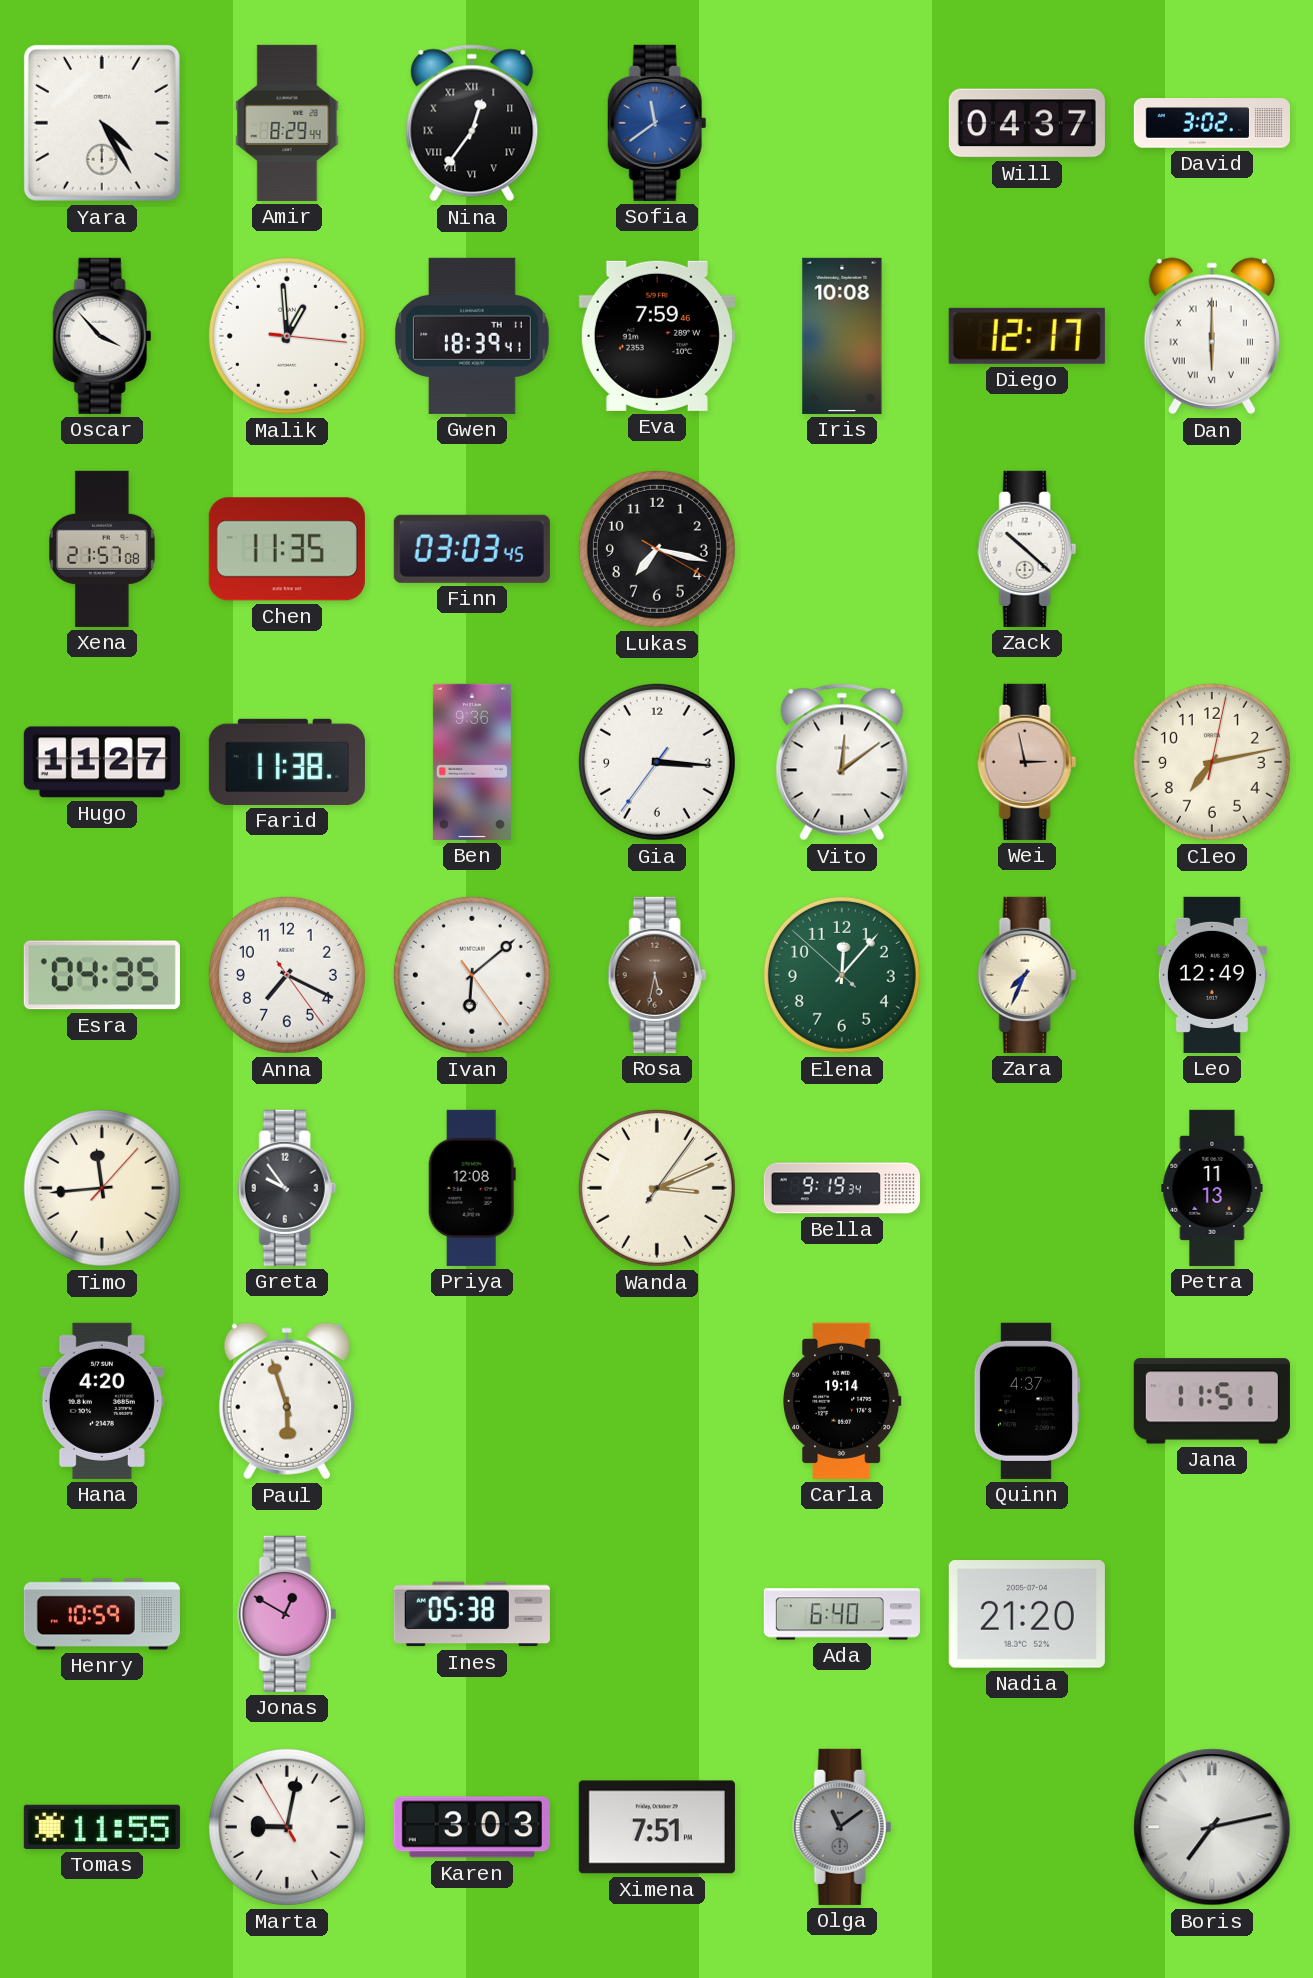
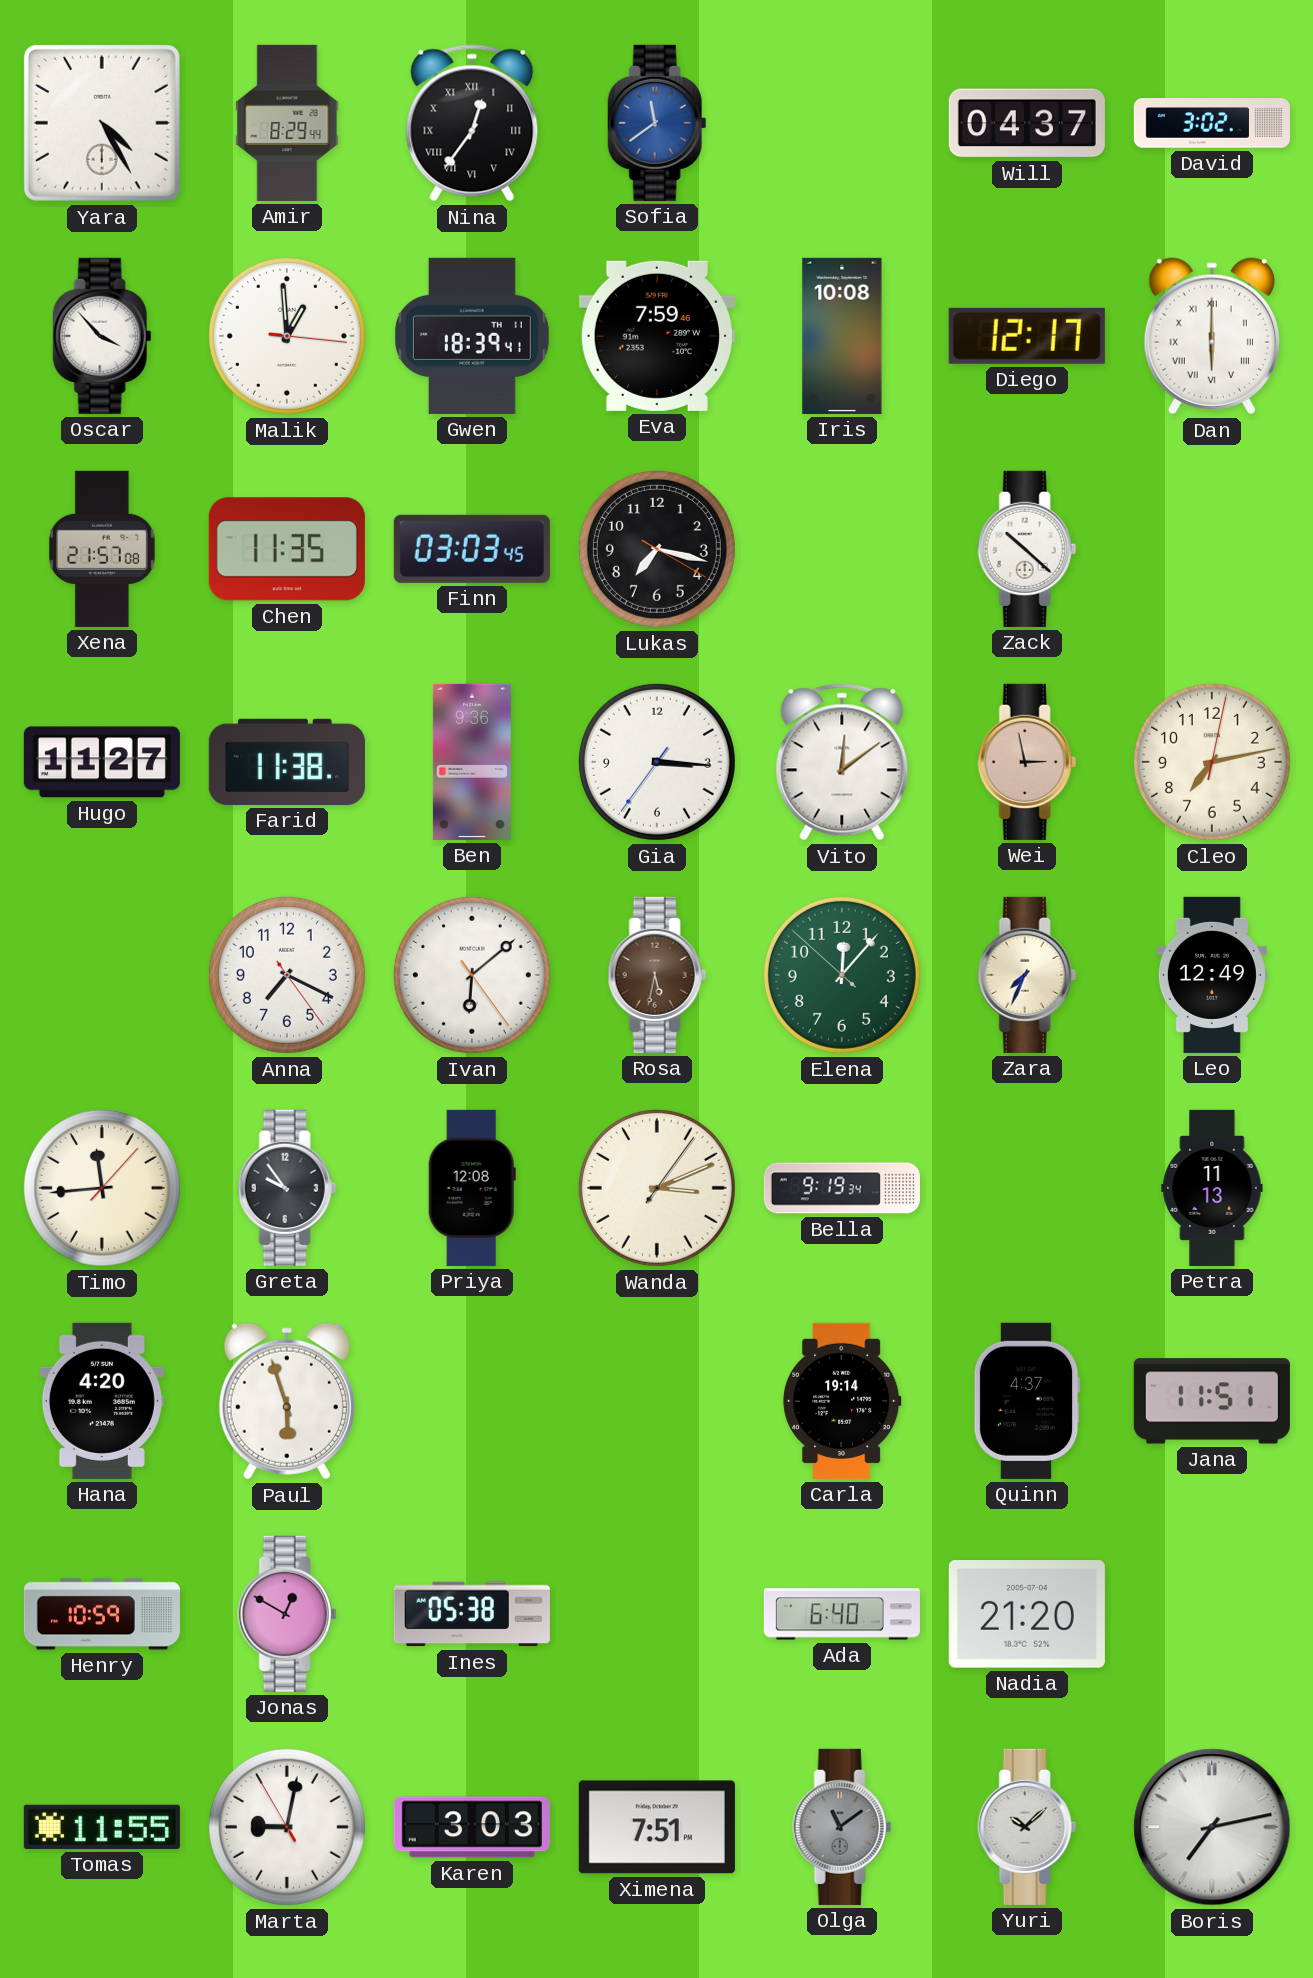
Esra: 04:35 -> none (102, 975)
Yuri: none -> 10:08 (1027, 1827)
